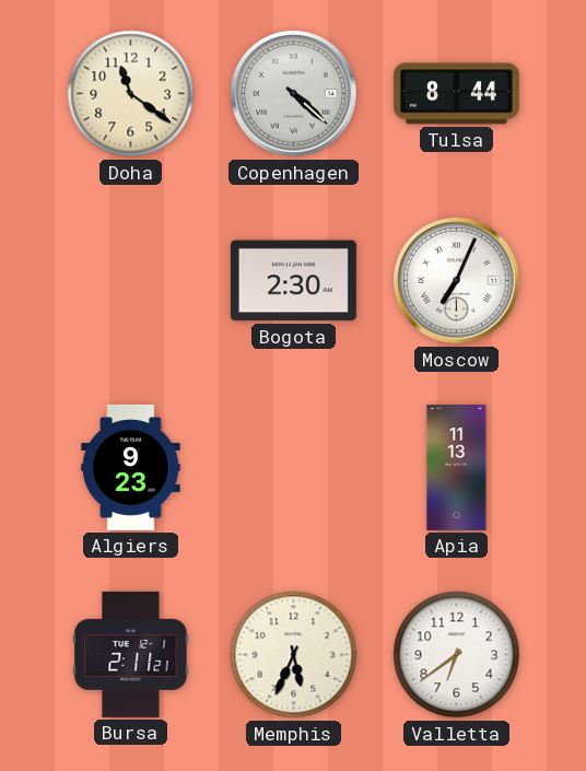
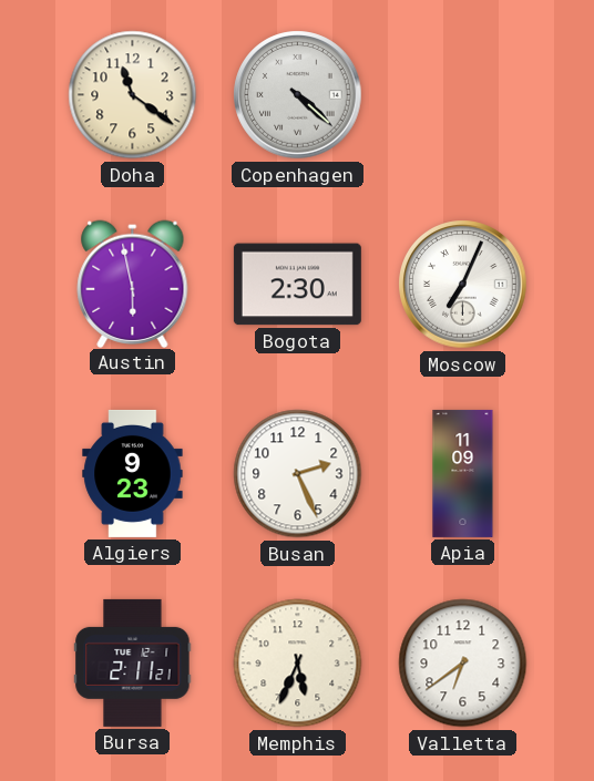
Tulsa: 8:44 -> none (456, 94)
Austin: none -> 5:58 (133, 284)
Busan: none -> 2:26 (298, 474)
Apia: 11:13 -> 11:09 (463, 473)
